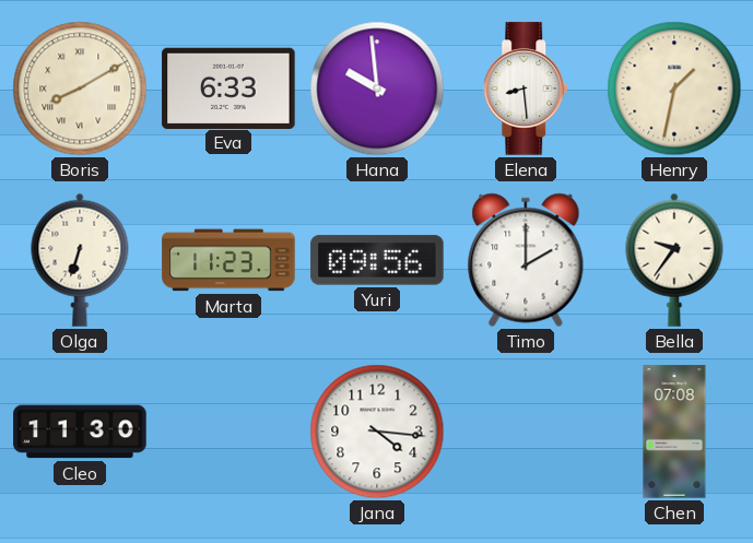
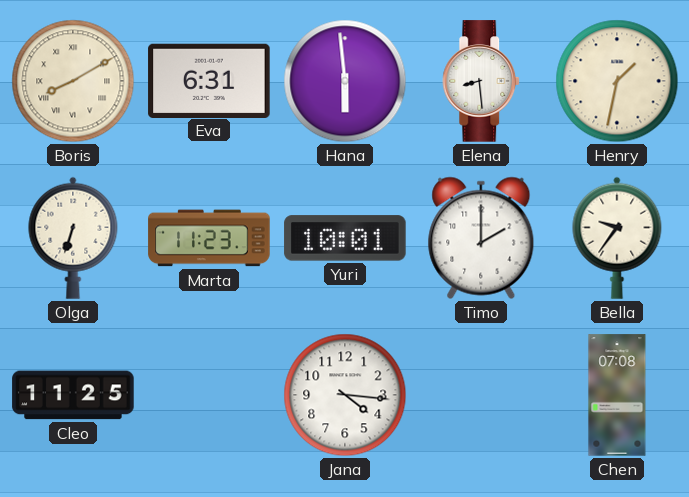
Eva: 6:33 -> 6:31 (209, 80)
Hana: 9:59 -> 5:59 (345, 81)
Yuri: 09:56 -> 10:01 (345, 238)
Cleo: 11:30 -> 11:25 (73, 395)
